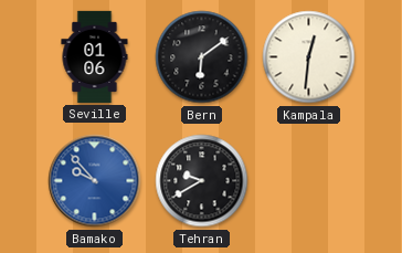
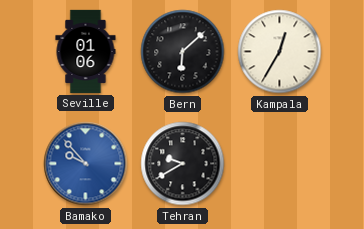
Bern: 6:09 -> 6:08 (183, 52)
Kampala: 12:31 -> 12:35 (280, 52)
